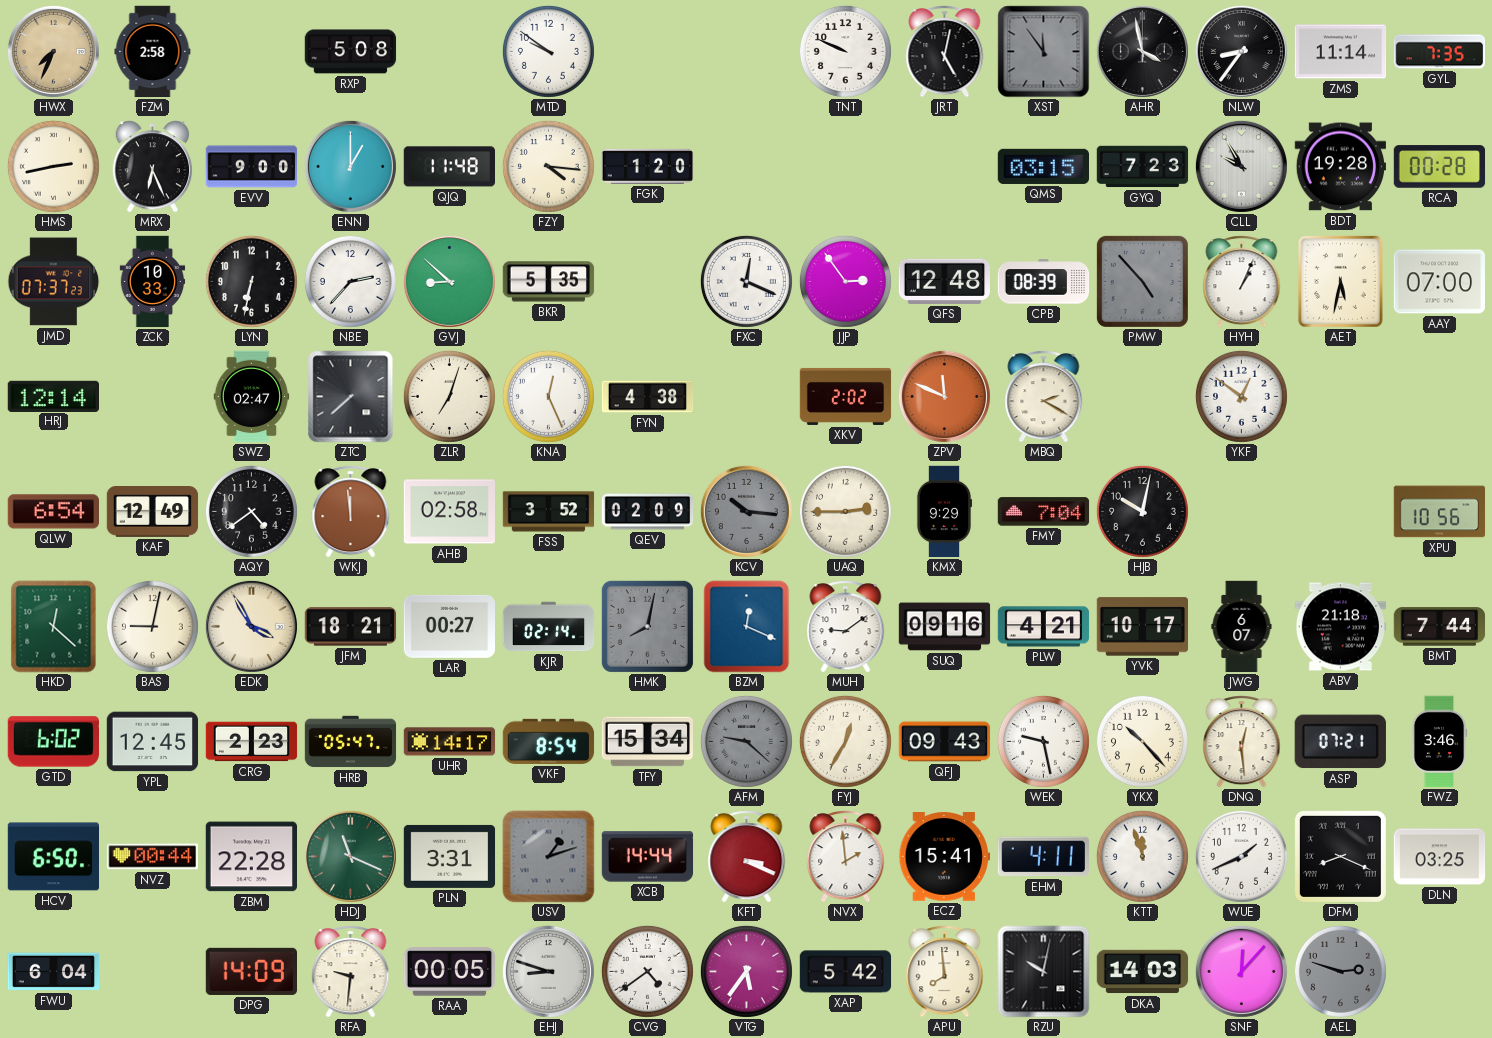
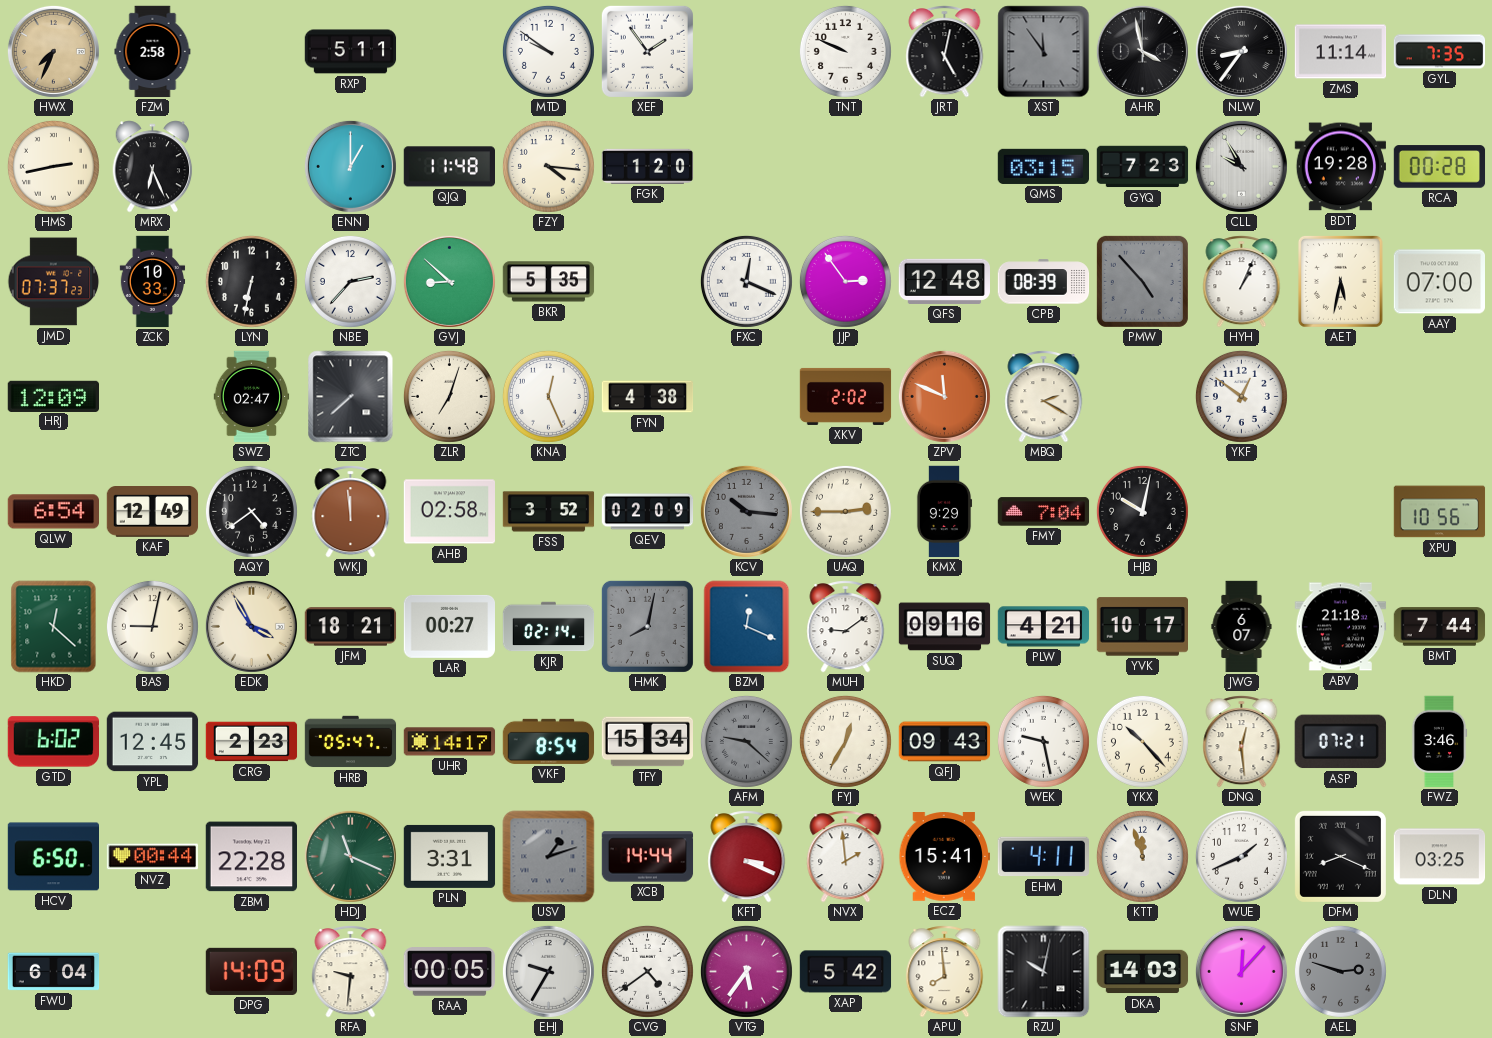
RXP: 5:08 -> 5:11 (351, 52)
XEF: none -> 1:54 (647, 51)
EVV: 9:00 -> none (252, 167)
HRJ: 12:14 -> 12:09 (53, 396)
EHJ: 8:48 -> 9:35 (548, 971)
